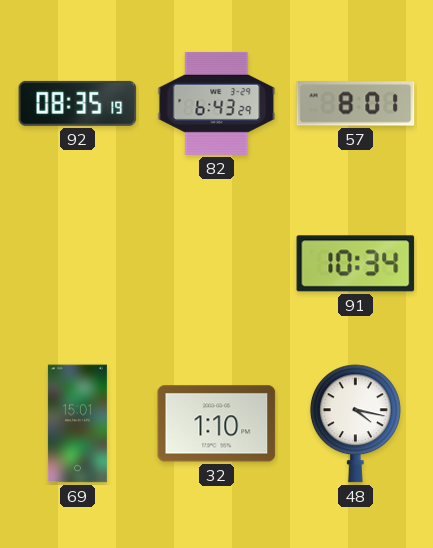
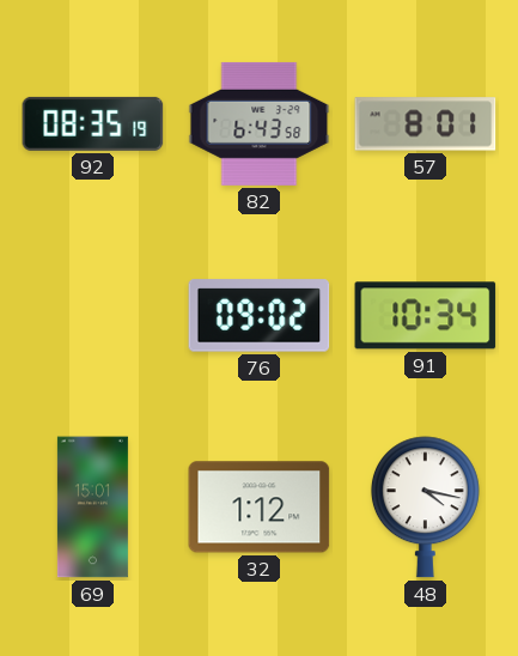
82: 6:43:29 -> 6:43:58 (260, 123)
76: none -> 09:02 (260, 316)
32: 1:10 -> 1:12 (260, 508)
